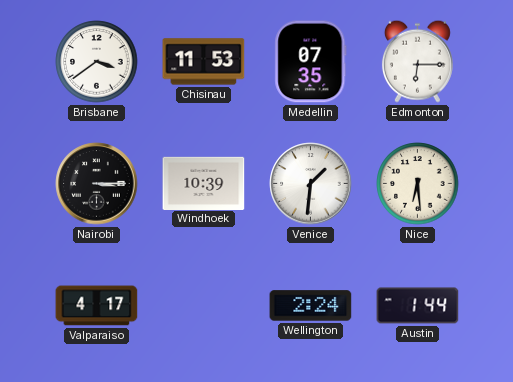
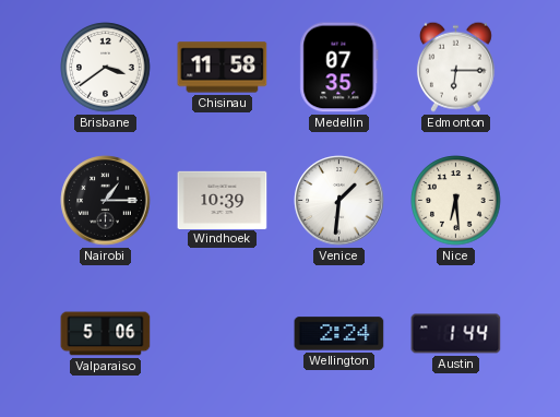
Chisinau: 11:53 -> 11:58 (223, 68)
Nairobi: 3:15 -> 1:15 (106, 201)
Valparaiso: 4:17 -> 5:06 (106, 334)
